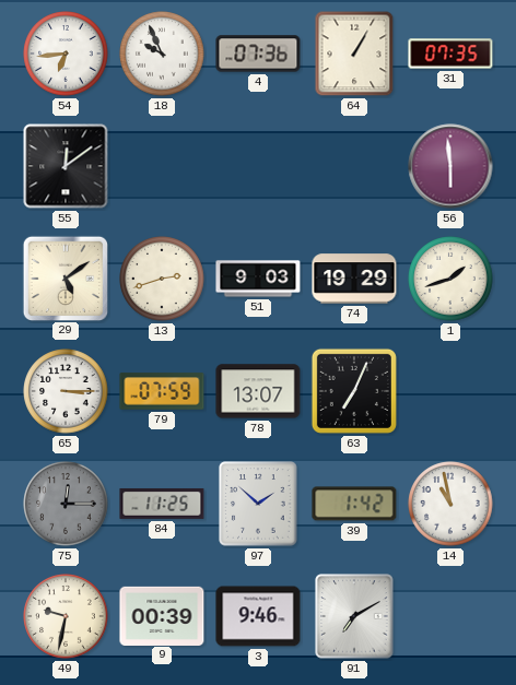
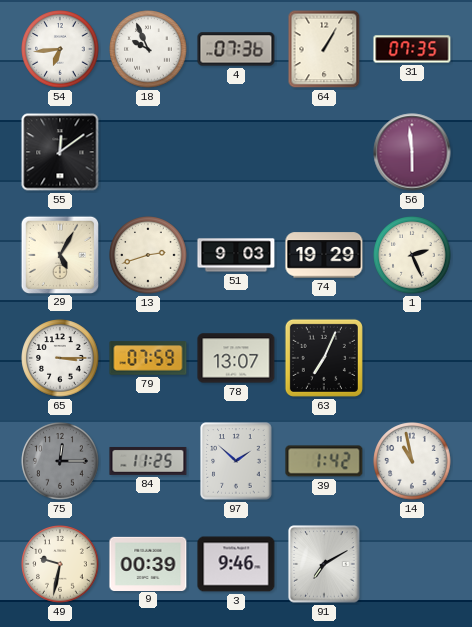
29: 5:09 -> 5:05 (59, 254)
1: 1:42 -> 2:26 (412, 255)
